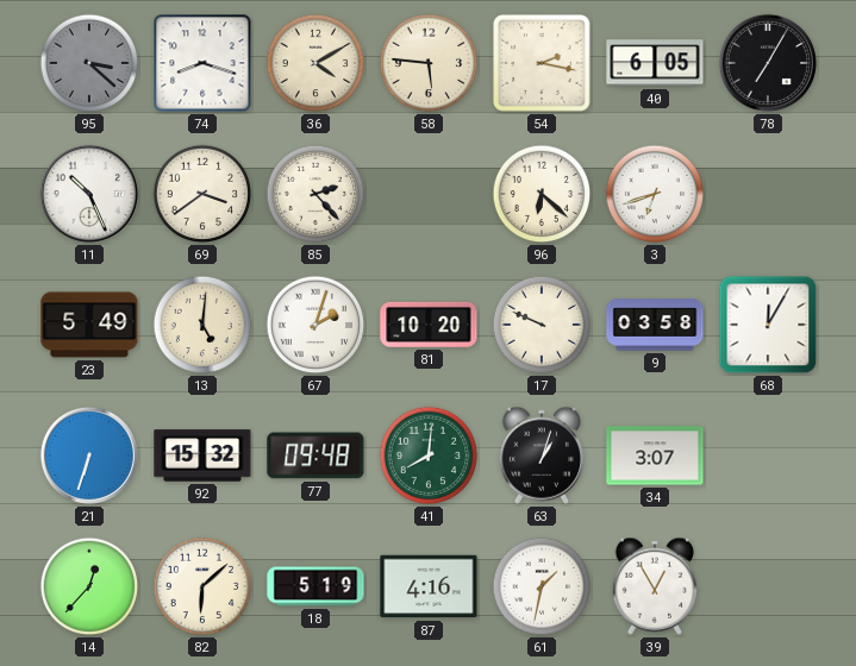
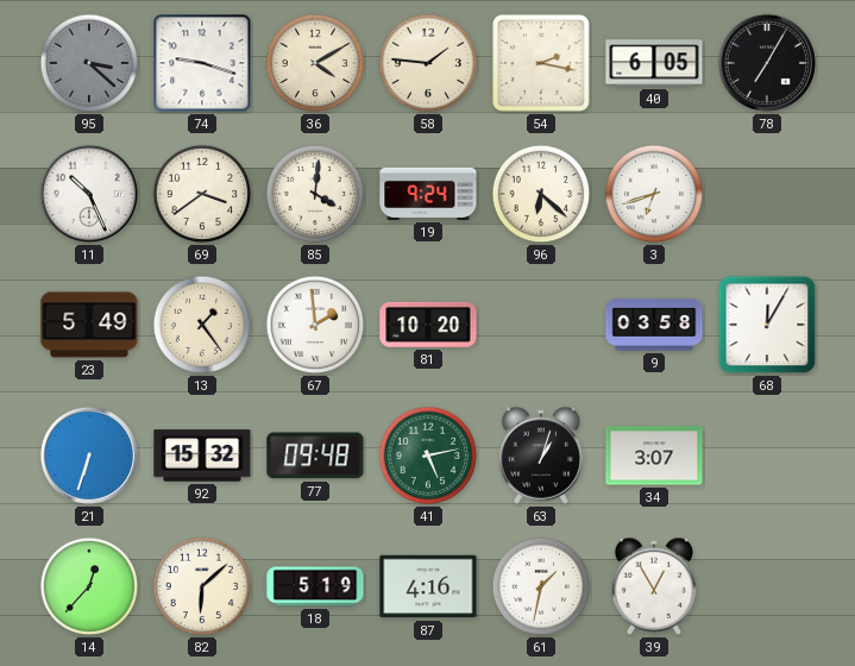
74: 8:18 -> 9:18 (202, 63)
58: 5:46 -> 1:46 (428, 63)
85: 2:23 -> 4:01 (315, 194)
19: none -> 9:24 (428, 194)
13: 5:01 -> 1:24 (202, 325)
67: 2:03 -> 1:59 (315, 325)
17: 9:49 -> none (542, 325)
41: 8:01 -> 5:13 (428, 455)
